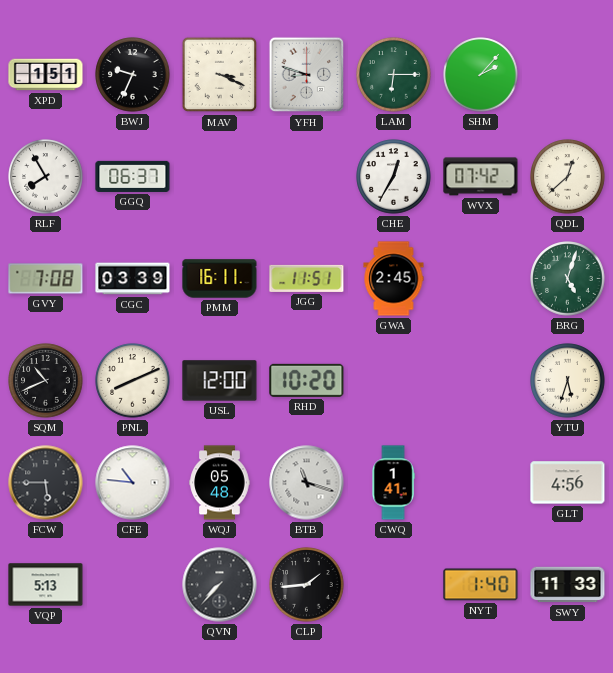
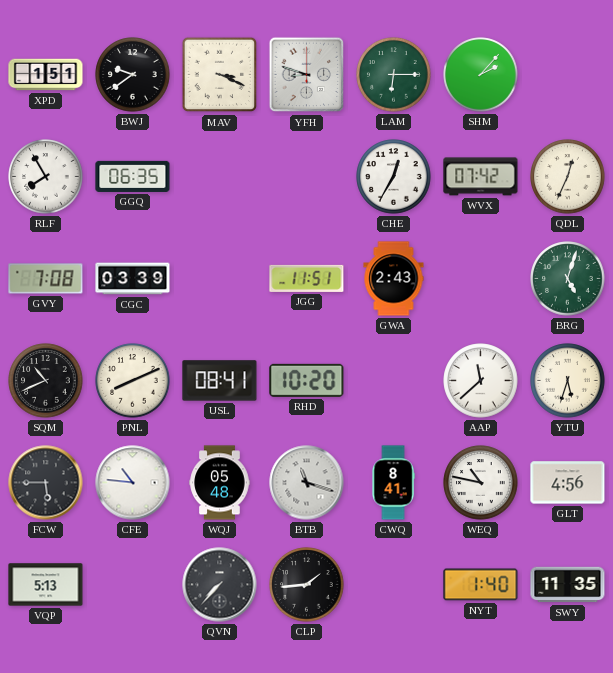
BWJ: 9:34 -> 9:39 (133, 75)
GGQ: 06:37 -> 06:35 (133, 176)
QDL: 12:38 -> 12:34 (568, 177)
PMM: 16:11 -> none (220, 279)
GWA: 2:45 -> 2:43 (394, 279)
USL: 12:00 -> 08:41 (220, 381)
AAP: none -> 11:38 (481, 381)
CWQ: 1:41 -> 8:41 (393, 483)
WEQ: none -> 10:47 (481, 483)
SWY: 11:33 -> 11:35 (568, 585)
